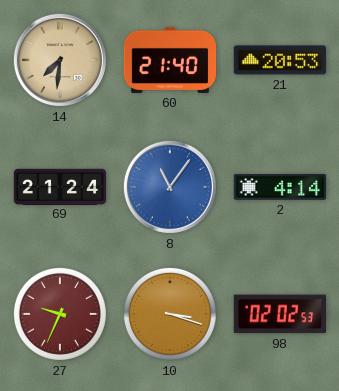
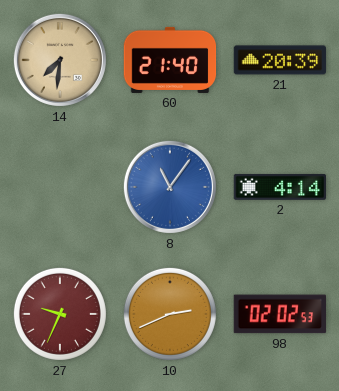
21: 20:53 -> 20:39 (280, 60)
69: 21:24 -> none (60, 186)
10: 3:18 -> 2:41 (170, 314)
